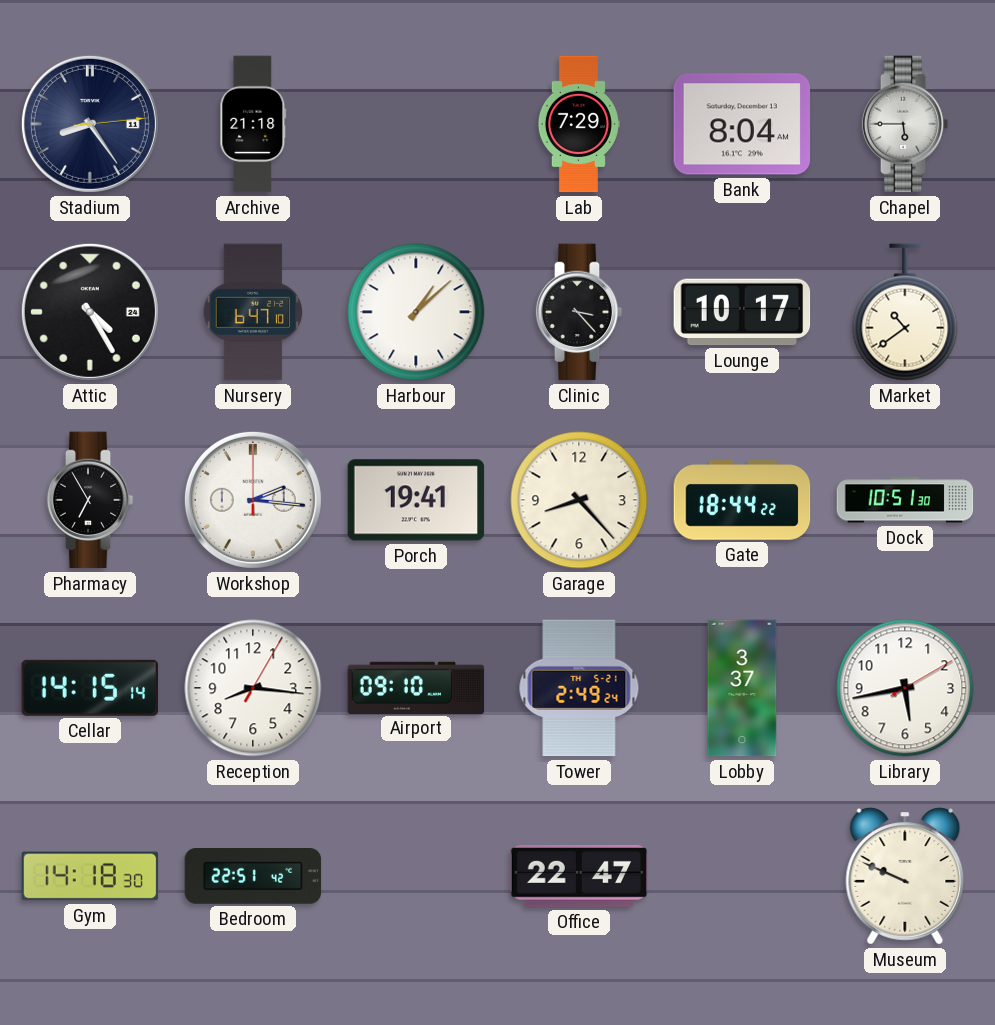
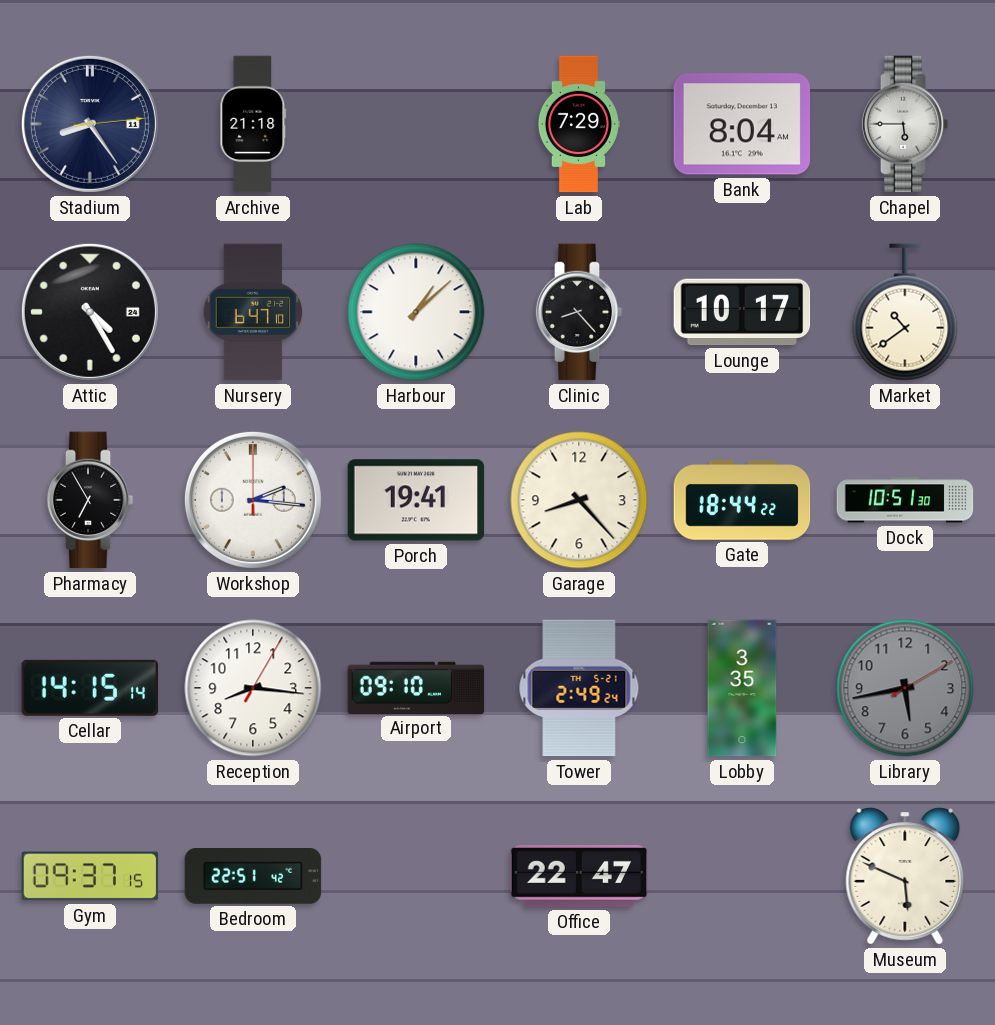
Clinic: 3:23 -> 8:23 (579, 312)
Lobby: 3:37 -> 3:35 (742, 688)
Library dial: white -> grey (905, 688)
Gym: 14:18 -> 09:37 (90, 876)
Museum: 9:49 -> 5:49 (905, 876)
